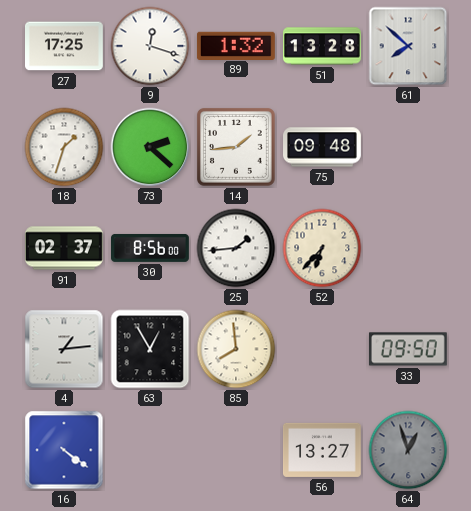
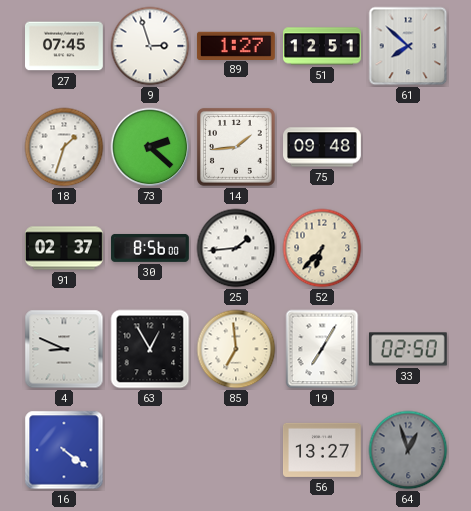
27: 17:25 -> 07:45 (65, 46)
9: 12:18 -> 2:57 (150, 46)
89: 1:32 -> 1:27 (236, 45)
51: 13:28 -> 12:51 (323, 46)
4: 1:14 -> 8:49 (64, 349)
85: 7:59 -> 6:59 (236, 349)
19: none -> 7:05 (322, 349)
33: 09:50 -> 02:50 (408, 349)
